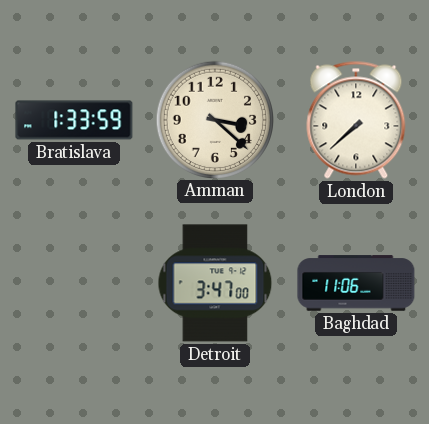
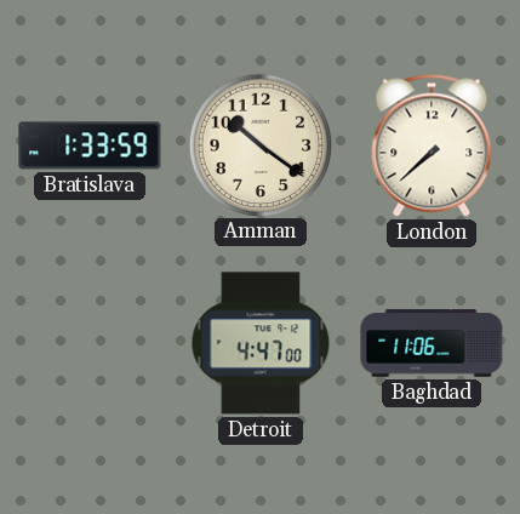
Amman: 3:22 -> 10:21 (259, 144)
Detroit: 3:47 -> 4:47 (261, 343)
